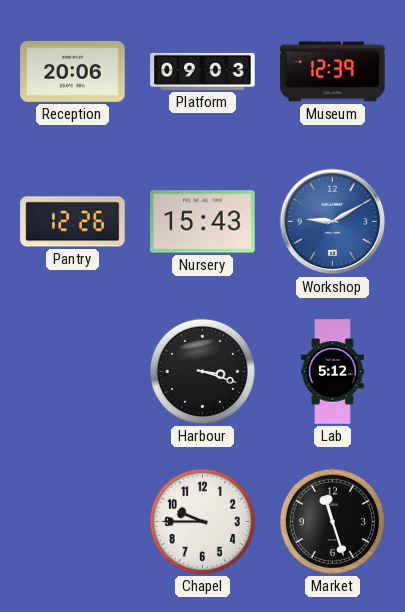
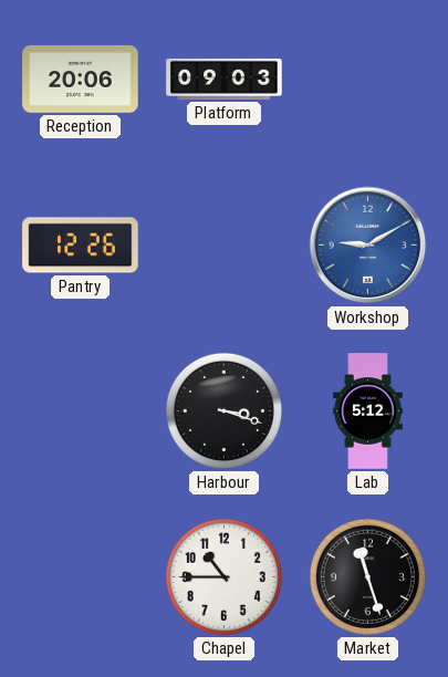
Museum: 12:39 -> none (333, 72)
Nursery: 15:43 -> none (203, 222)
Chapel: 9:45 -> 10:45 (223, 576)
